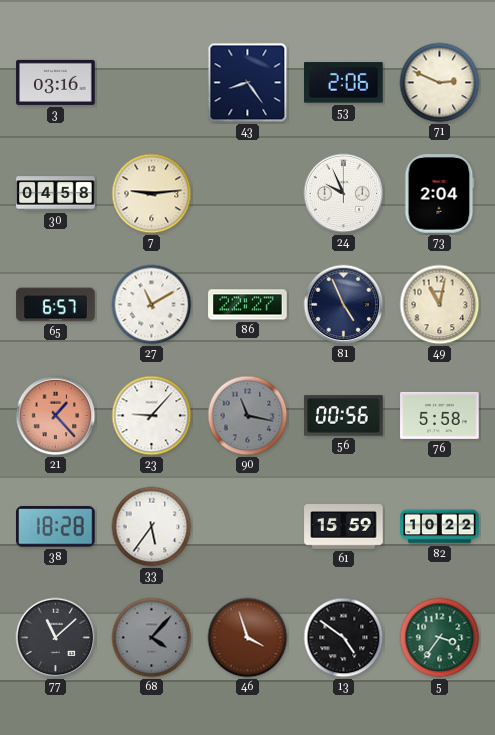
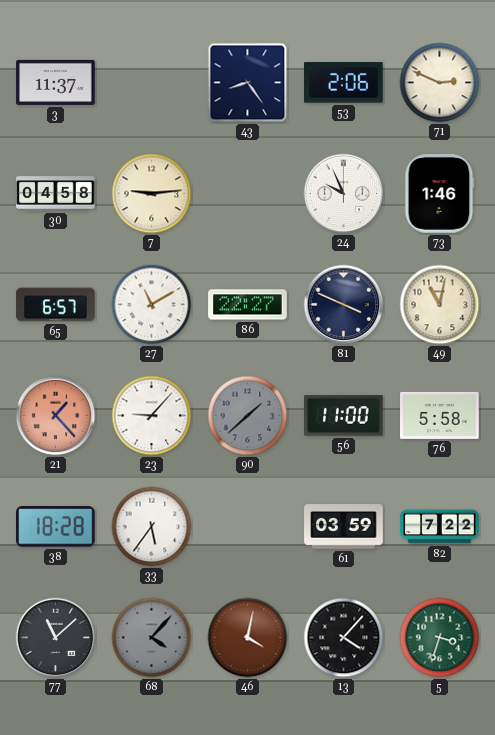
3: 03:16 -> 11:37 (56, 82)
73: 2:04 -> 1:46 (440, 194)
81: 4:56 -> 3:49 (344, 305)
90: 11:17 -> 1:38 (248, 416)
56: 00:56 -> 11:00 (344, 416)
61: 15:59 -> 03:59 (344, 527)
82: 10:22 -> 7:22 (440, 527)
46: 3:57 -> 4:02 (248, 638)
13: 4:51 -> 4:07 (344, 638)
5: 3:36 -> 3:33 (440, 638)
